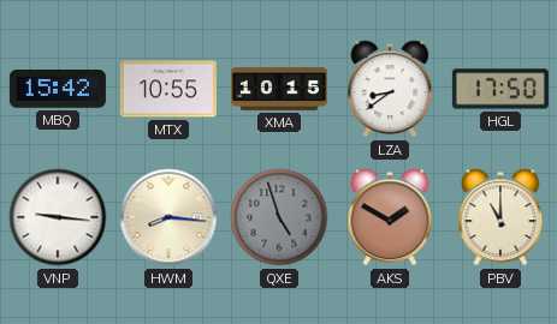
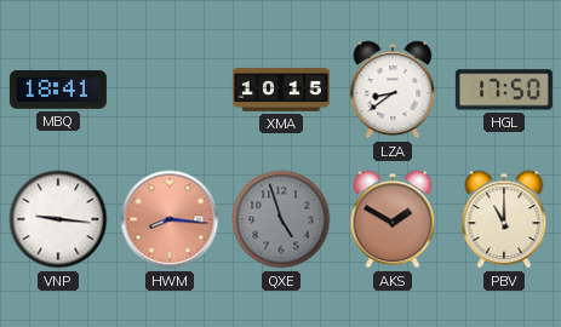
MBQ: 15:42 -> 18:41 (58, 90)
MTX: 10:55 -> none (168, 89)
HWM dial: cream -> salmon (170, 219)
